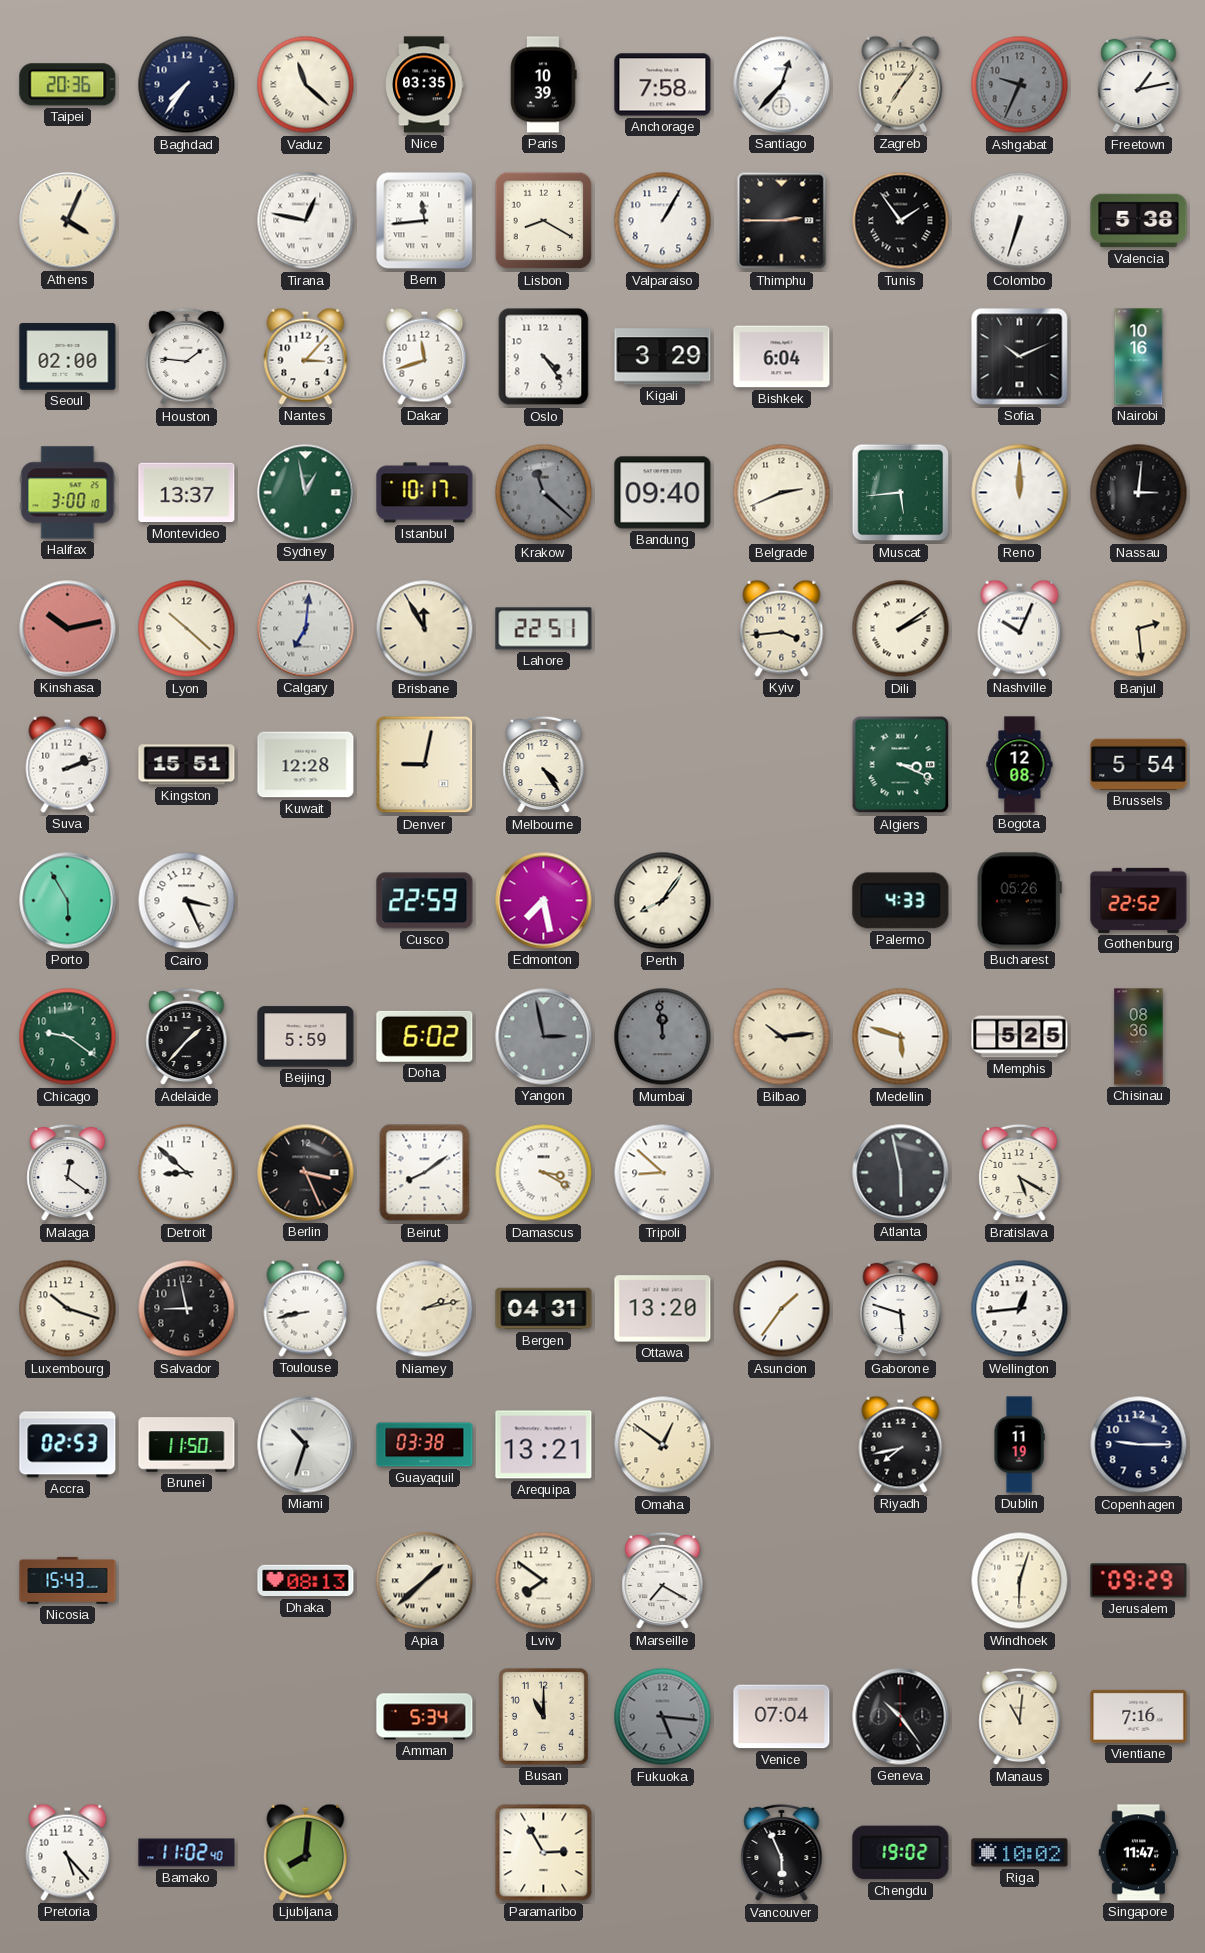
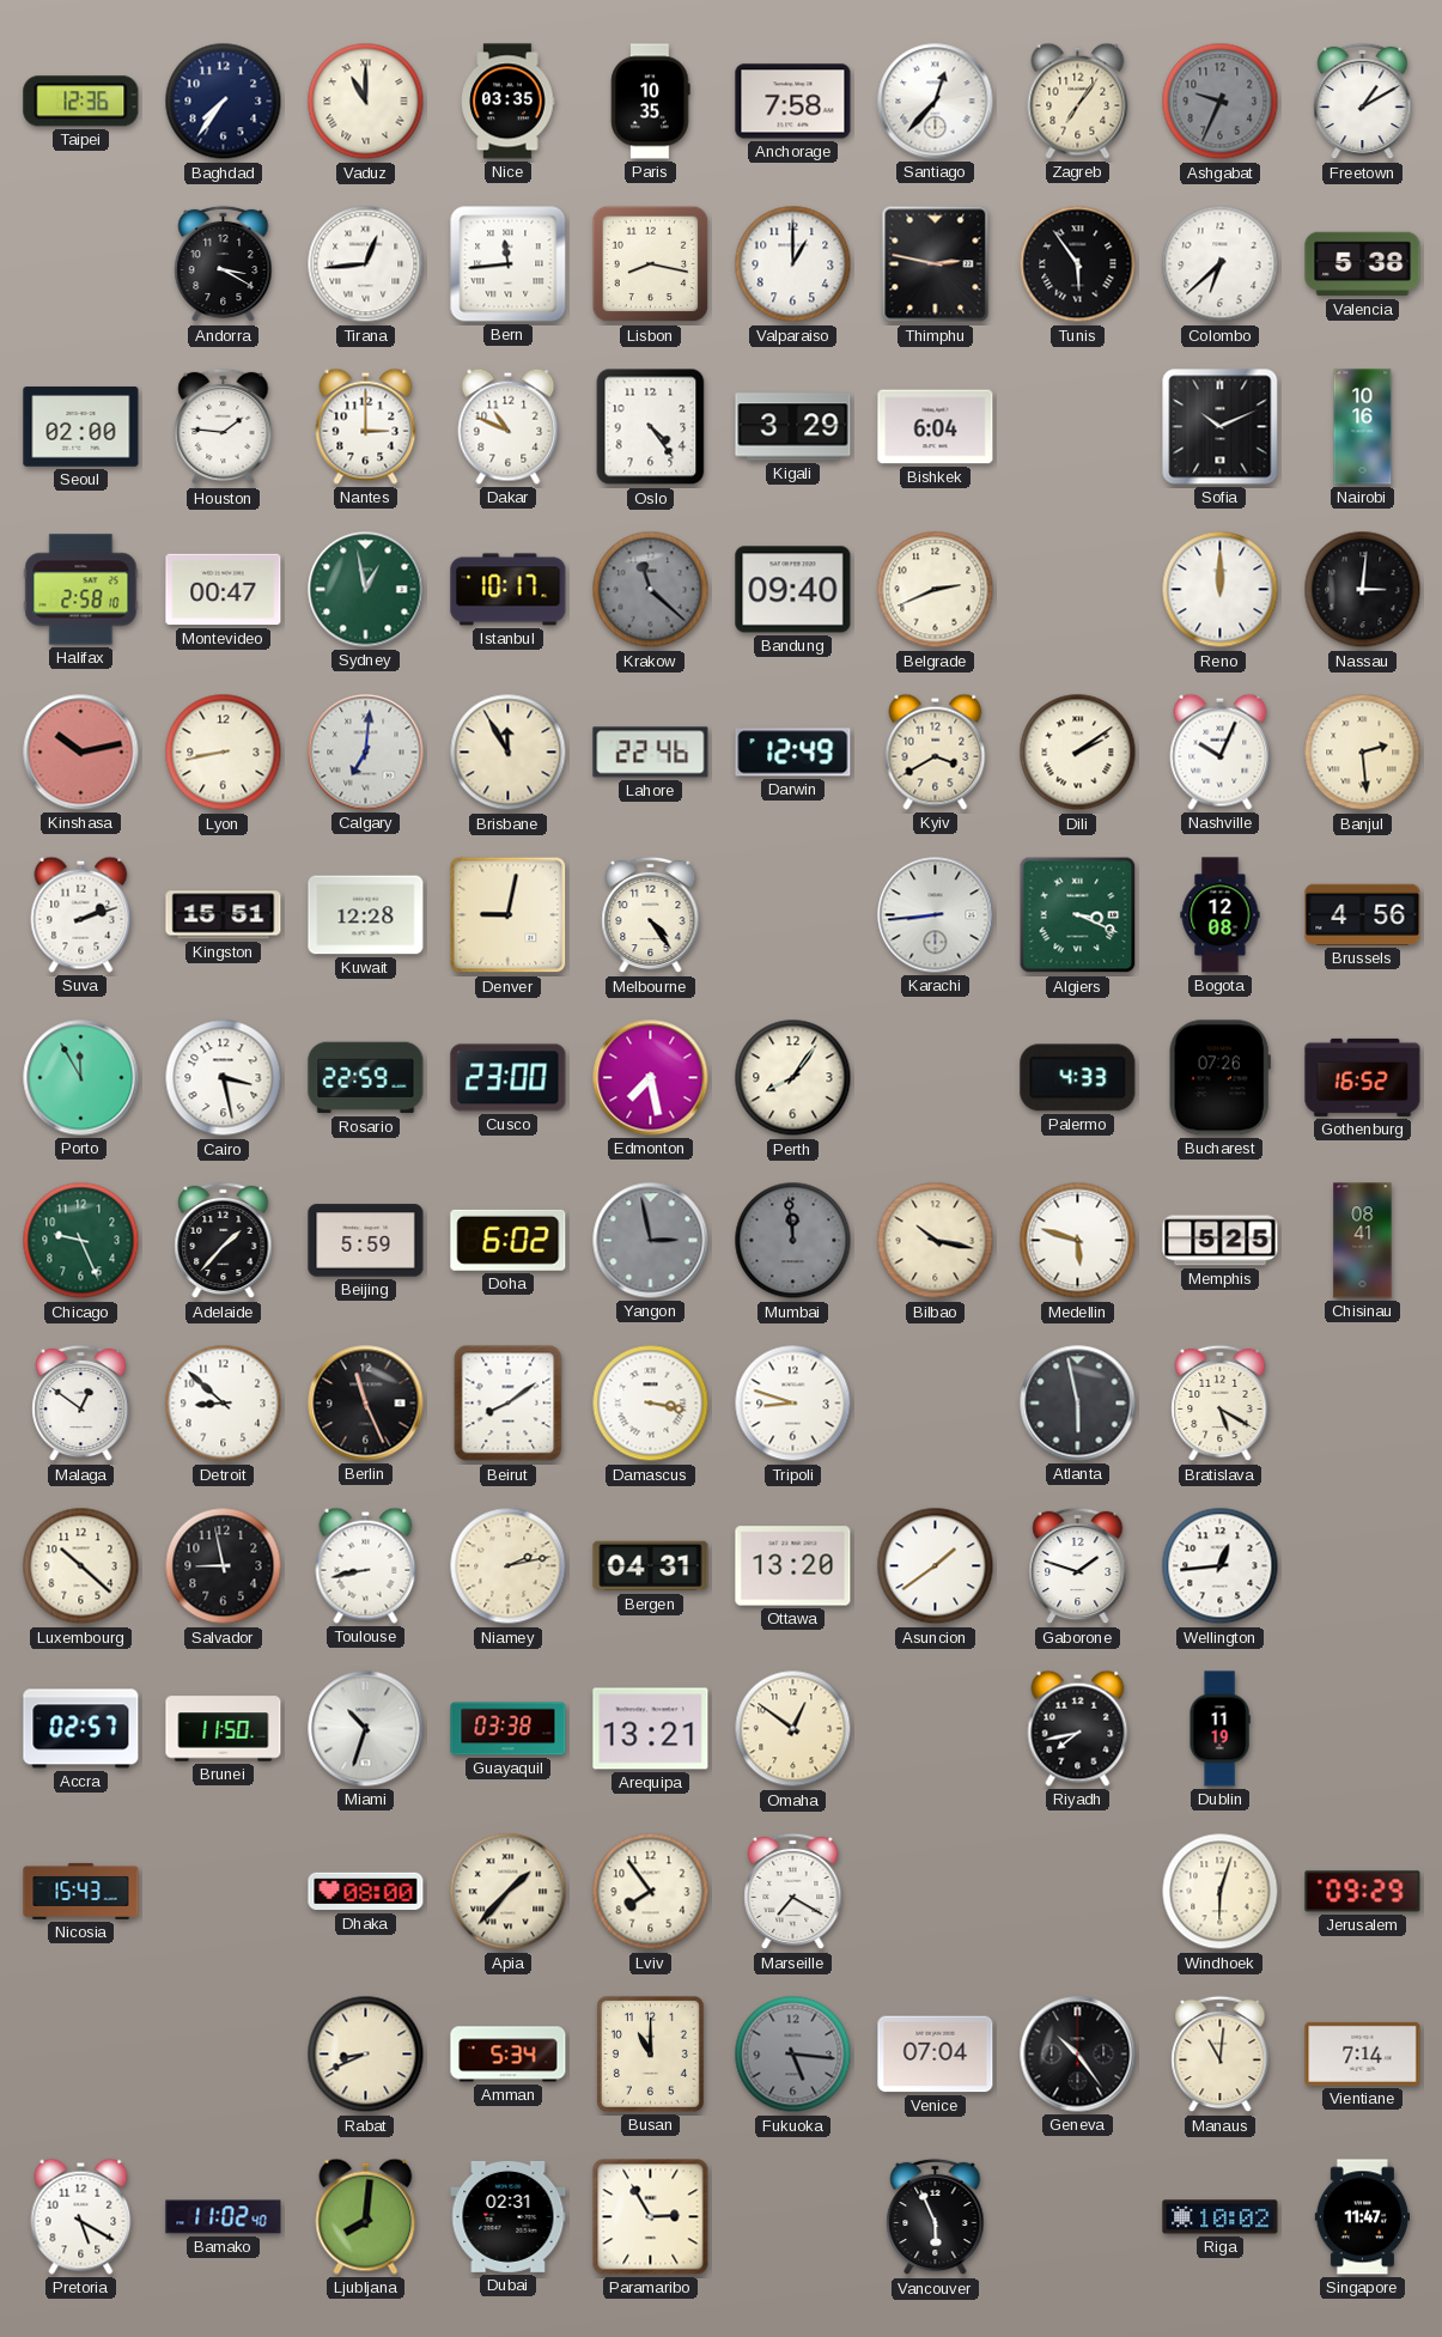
Taipei: 20:36 -> 12:36 (81, 102)
Vaduz: 11:22 -> 11:00 (366, 102)
Paris: 10:39 -> 10:35 (651, 102)
Freetown: 1:13 -> 1:10 (1363, 102)
Athens: 4:04 -> none (68, 221)
Andorra: none -> 3:20 (224, 264)
Tirana: 12:47 -> 12:44 (366, 264)
Lisbon: 8:20 -> 8:17 (651, 264)
Valparaiso: 1:05 -> 1:00 (793, 264)
Thimphu: 2:45 -> 2:47 (936, 264)
Tunis: 1:54 -> 5:54 (1078, 264)
Colombo: 6:33 -> 6:38 (1221, 264)
Nantes: 3:07 -> 3:00 (366, 426)
Dakar: 11:42 -> 10:49 (509, 426)
Halifax: 3:00 -> 2:58 (81, 590)
Montevideo: 13:37 -> 00:47 (224, 590)
Muscat: 5:44 -> none (901, 493)
Lyon: 10:22 -> 8:43 (224, 753)
Lahore: 22:51 -> 22:46 (651, 753)
Darwin: none -> 12:49 (793, 753)
Kyiv: 3:44 -> 3:40 (936, 751)
Karachi: none -> 8:44 (936, 915)
Brussels: 5:54 -> 4:56 (1363, 914)
Porto: 5:55 -> 11:55 (81, 1078)
Cairo: 3:26 -> 3:28 (224, 1078)
Rosario: none -> 22:59 (366, 1078)
Cusco: 22:59 -> 23:00 (509, 1078)
Bucharest: 05:26 -> 07:26 (1219, 1078)
Gothenburg: 22:52 -> 16:52 (1363, 1077)
Chicago: 9:21 -> 9:26 (81, 1241)
Bilbao: 10:14 -> 10:17 (936, 1241)
Chisinau: 08:36 -> 08:41 (1363, 1241)
Malaga: 12:21 -> 12:51 (81, 1404)
Berlin: 3:26 -> 11:26 (366, 1404)
Damascus: 3:20 -> 3:17 (651, 1404)
Tripoli: 8:52 -> 8:48 (793, 1404)
Luxembourg: 10:18 -> 10:22 (81, 1566)
Asuncion: 1:36 -> 1:39 (936, 1566)
Gaborone: 5:48 -> 1:48 (1078, 1566)
Accra: 02:53 -> 02:57 (81, 1729)
Copenhagen: 9:15 -> none (1139, 1445)
Dhaka: 08:13 -> 08:00 (366, 1892)
Apia: 1:38 -> 1:37 (509, 1892)
Lviv: 7:51 -> 7:54 (651, 1892)
Rabat: none -> 8:41 (366, 2055)
Vientiane: 7:16 -> 7:14 (1363, 2053)
Pretoria: 5:23 -> 5:20 (81, 2216)
Dubai: none -> 02:31 (509, 2216)
Chengdu: 19:02 -> none (901, 1853)
